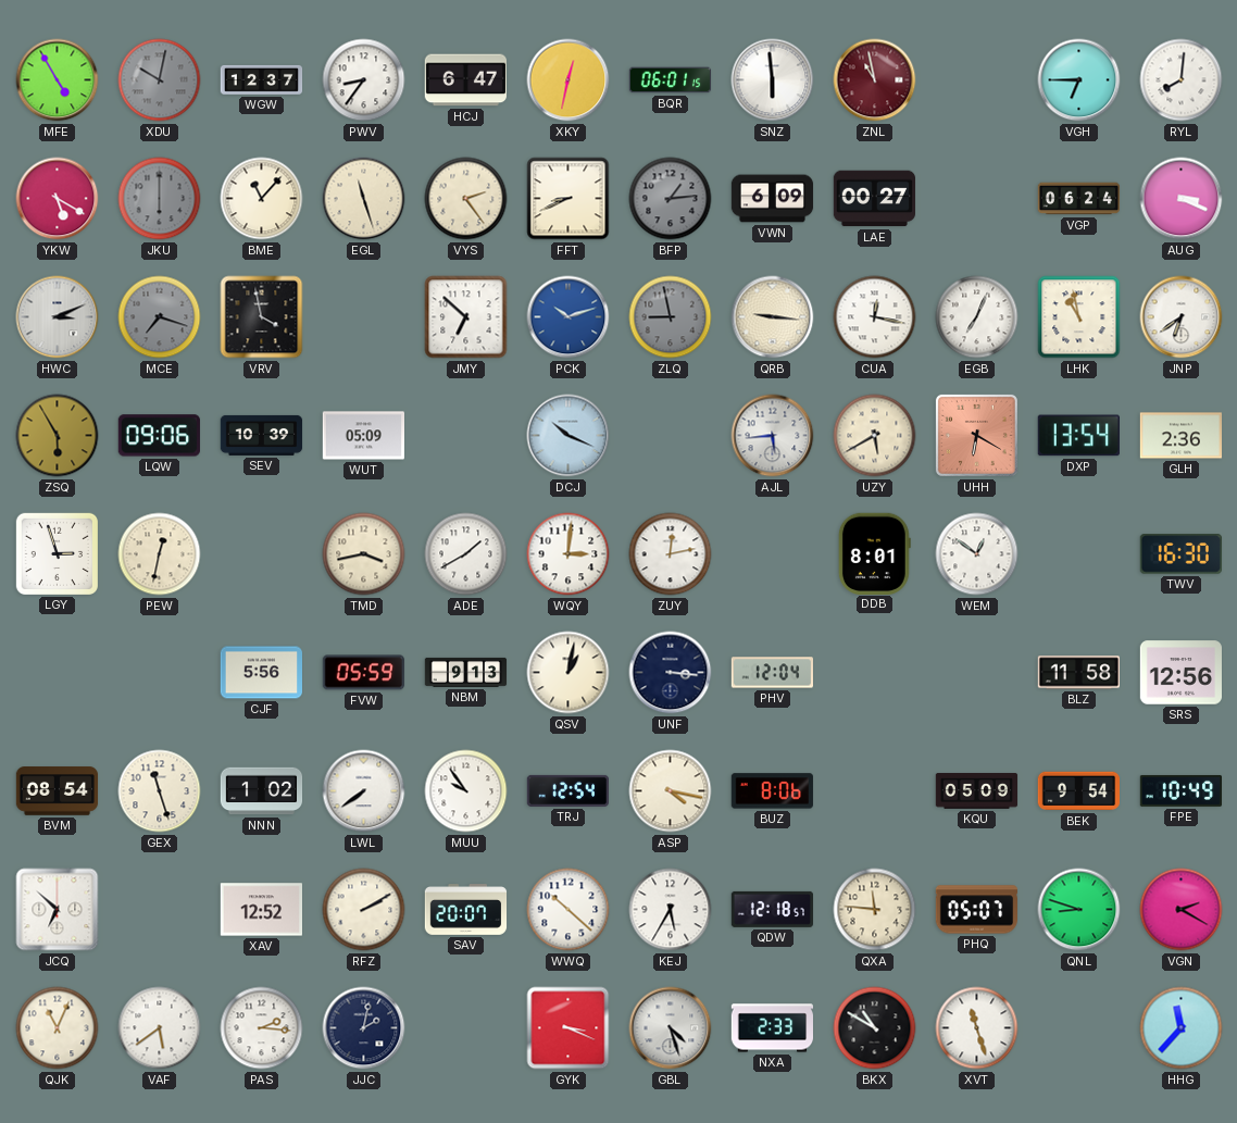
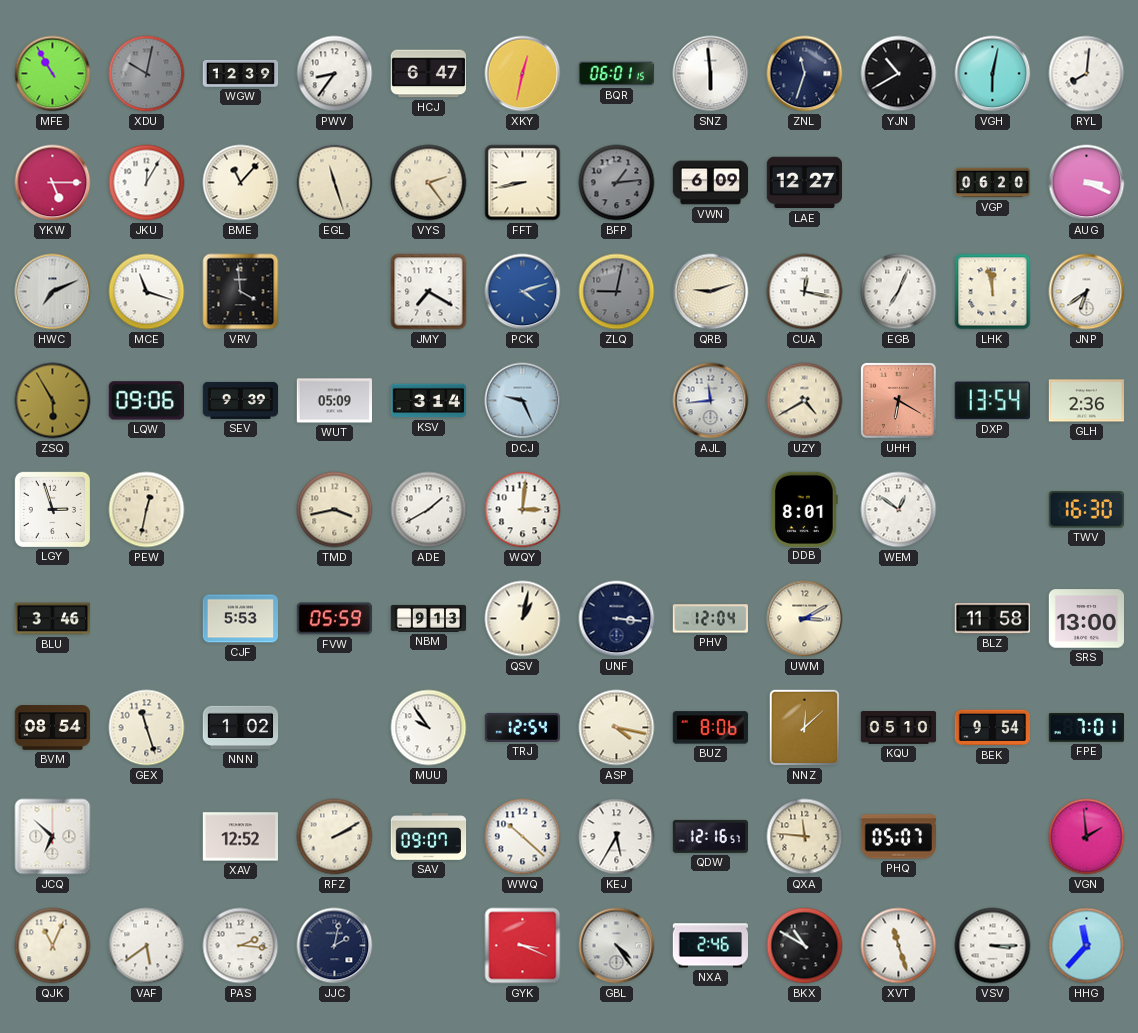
MFE: 4:55 -> 10:55 (53, 74)
WGW: 12:37 -> 12:39 (241, 73)
ZNL: 10:58 -> 11:33 (805, 74)
ZNL dial: burgundy -> navy (805, 74)
YJN: none -> 10:40 (899, 74)
VGH: 6:45 -> 6:02 (993, 74)
YKW: 5:20 -> 5:15 (53, 183)
JKU: 6:00 -> 12:05 (147, 183)
JKU dial: grey -> white (147, 183)
FFT: 8:41 -> 8:43 (523, 183)
LAE: 00:27 -> 12:27 (804, 183)
VGP: 06:24 -> 06:20 (993, 183)
HWC: 3:11 -> 7:11 (53, 292)
MCE: 7:18 -> 11:18 (147, 292)
MCE dial: grey -> white (147, 292)
VRV: 3:58 -> 3:59 (241, 292)
JMY: 6:52 -> 7:20 (429, 292)
PCK: 10:12 -> 4:12 (523, 292)
ZLQ: 8:58 -> 9:02 (617, 292)
QRB: 9:16 -> 9:12 (711, 292)
LHK: 10:58 -> 11:58 (993, 292)
SEV: 10:39 -> 9:39 (241, 400)
KSV: none -> 3:14 (429, 401)
DCJ: 10:19 -> 9:26 (523, 401)
AJL: 5:44 -> 11:44 (711, 401)
UZY: 5:40 -> 4:40 (805, 401)
ZUY: 12:13 -> none (671, 554)
BLU: none -> 3:46 (53, 619)
CJF: 5:56 -> 5:53 (241, 619)
UWM: none -> 3:10 (805, 619)
SRS: 12:56 -> 13:00 (1086, 619)
LWL: 7:39 -> none (364, 791)
NNZ: none -> 12:08 (805, 728)
KQU: 05:09 -> 05:10 (899, 728)
FPE: 10:49 -> 7:01 (1086, 727)
SAV: 20:07 -> 09:07 (429, 837)
QDW: 12:18 -> 12:16 (710, 836)
QNL: 8:48 -> none (1079, 910)
VGN: 2:20 -> 1:59 (1087, 837)
GBL: 4:27 -> 4:24 (617, 946)
NXA: 2:33 -> 2:46 (710, 946)
VSV: none -> 3:15 (993, 946)
